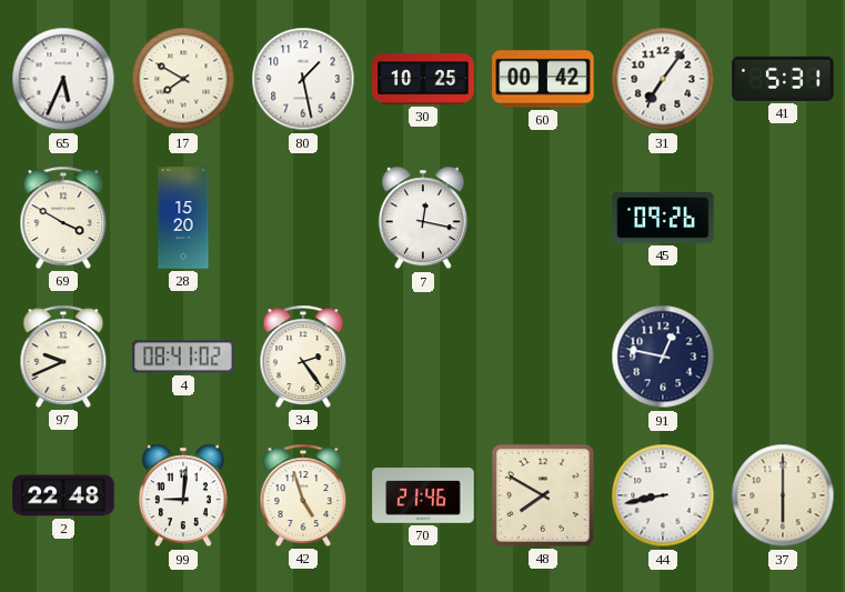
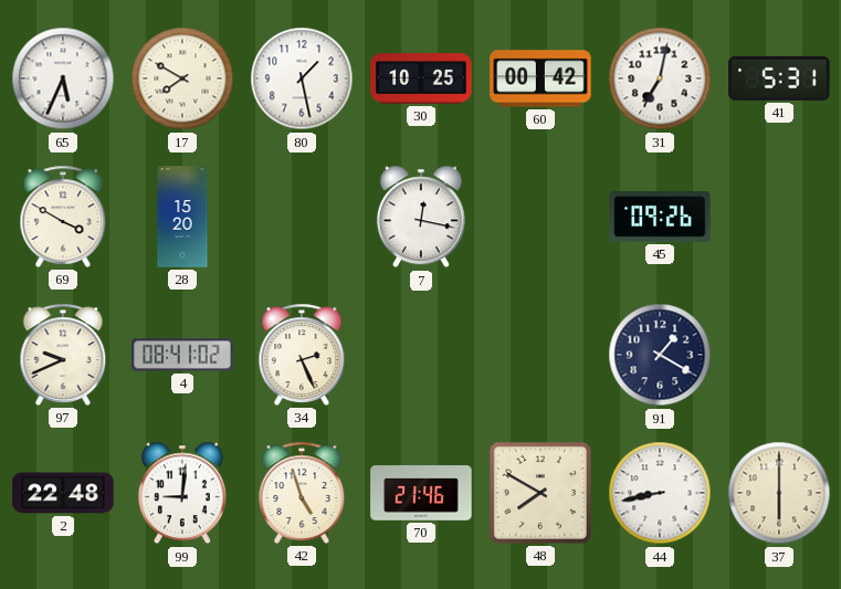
31: 7:06 -> 7:02 (660, 78)
34: 2:24 -> 2:26 (302, 355)
91: 12:47 -> 1:20 (660, 355)
